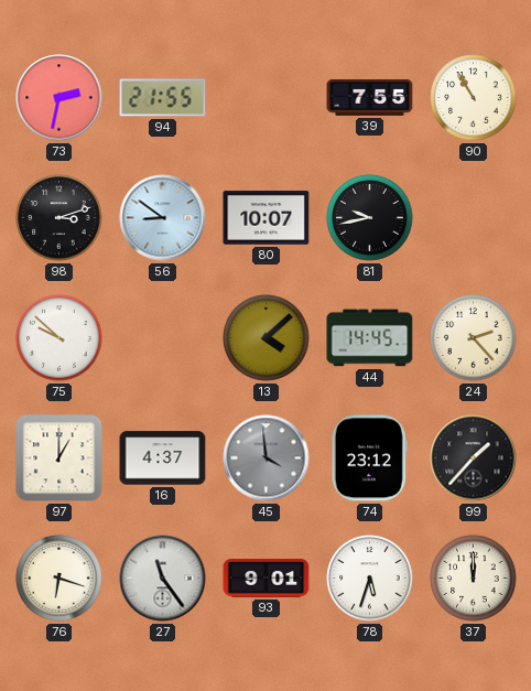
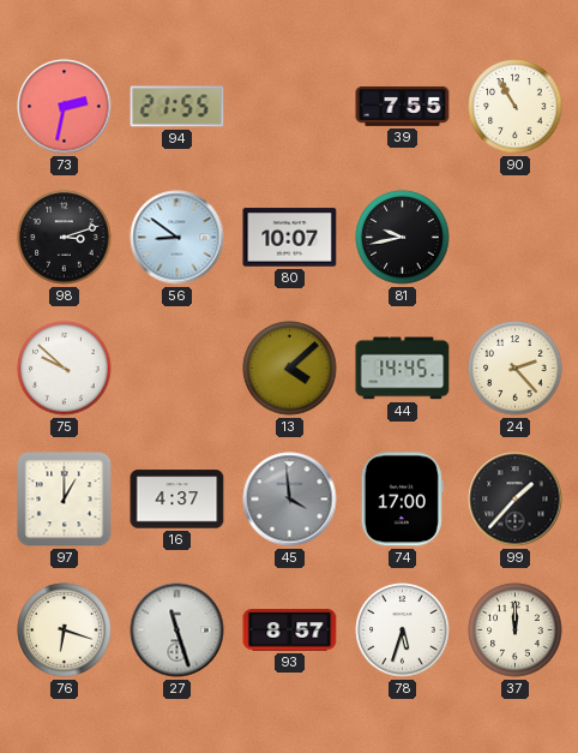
74: 23:12 -> 17:00 (402, 500)
27: 11:24 -> 11:27 (177, 631)
93: 9:01 -> 8:57 (290, 631)
